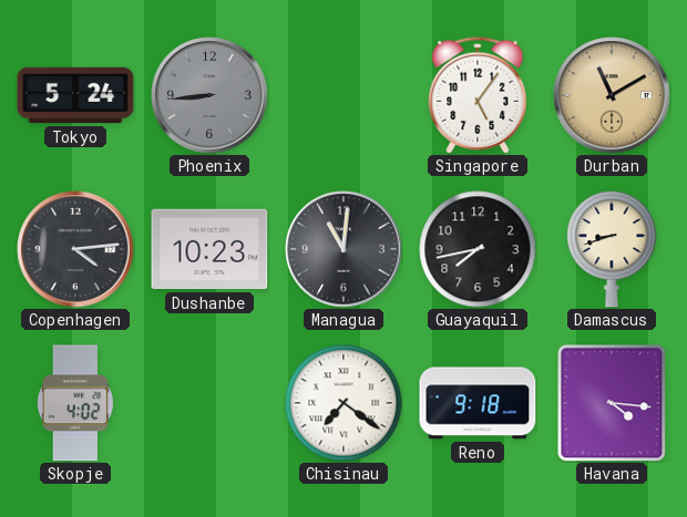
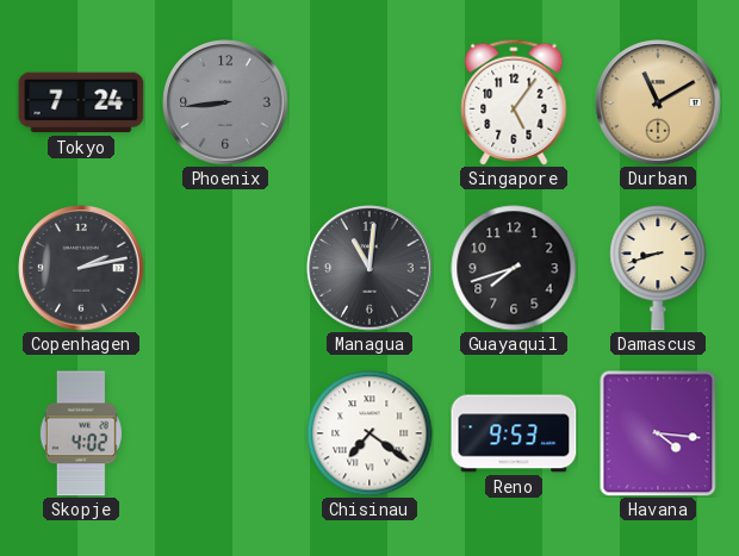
Tokyo: 5:24 -> 7:24 (81, 102)
Copenhagen: 4:14 -> 2:13 (81, 268)
Dushanbe: 10:23 -> none (209, 249)
Guayaquil: 7:43 -> 7:42 (514, 268)
Reno: 9:18 -> 9:53 (514, 433)
